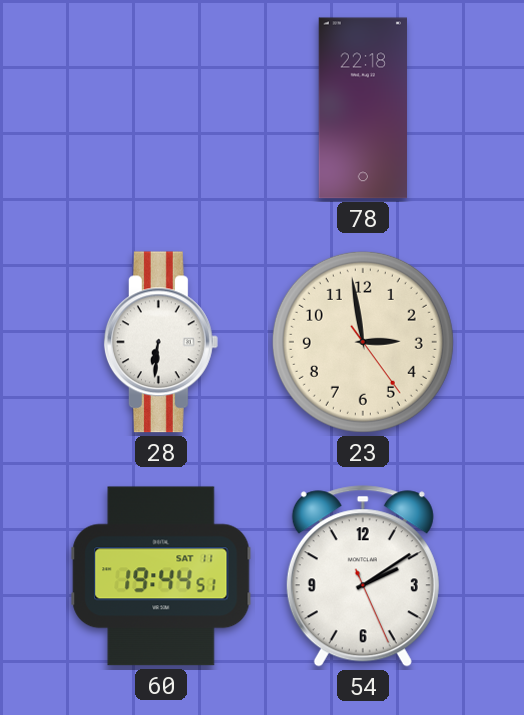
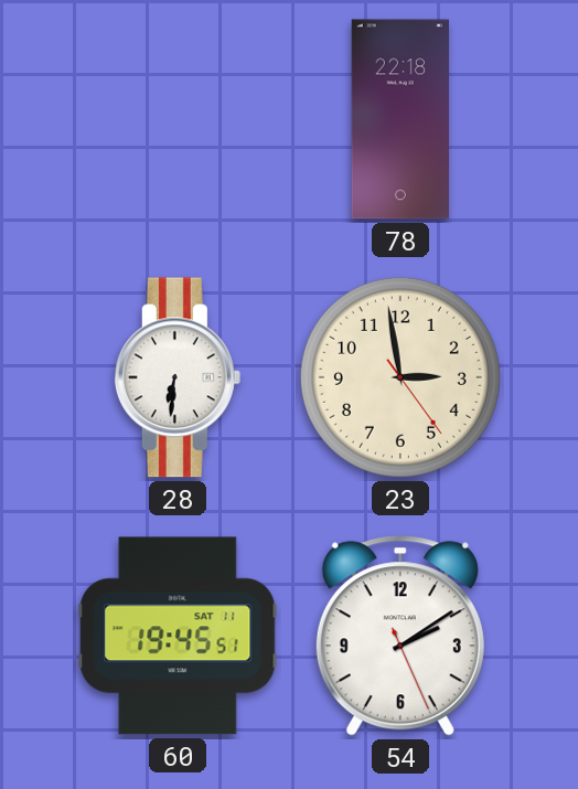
60: 19:44 -> 19:45 (178, 636)
